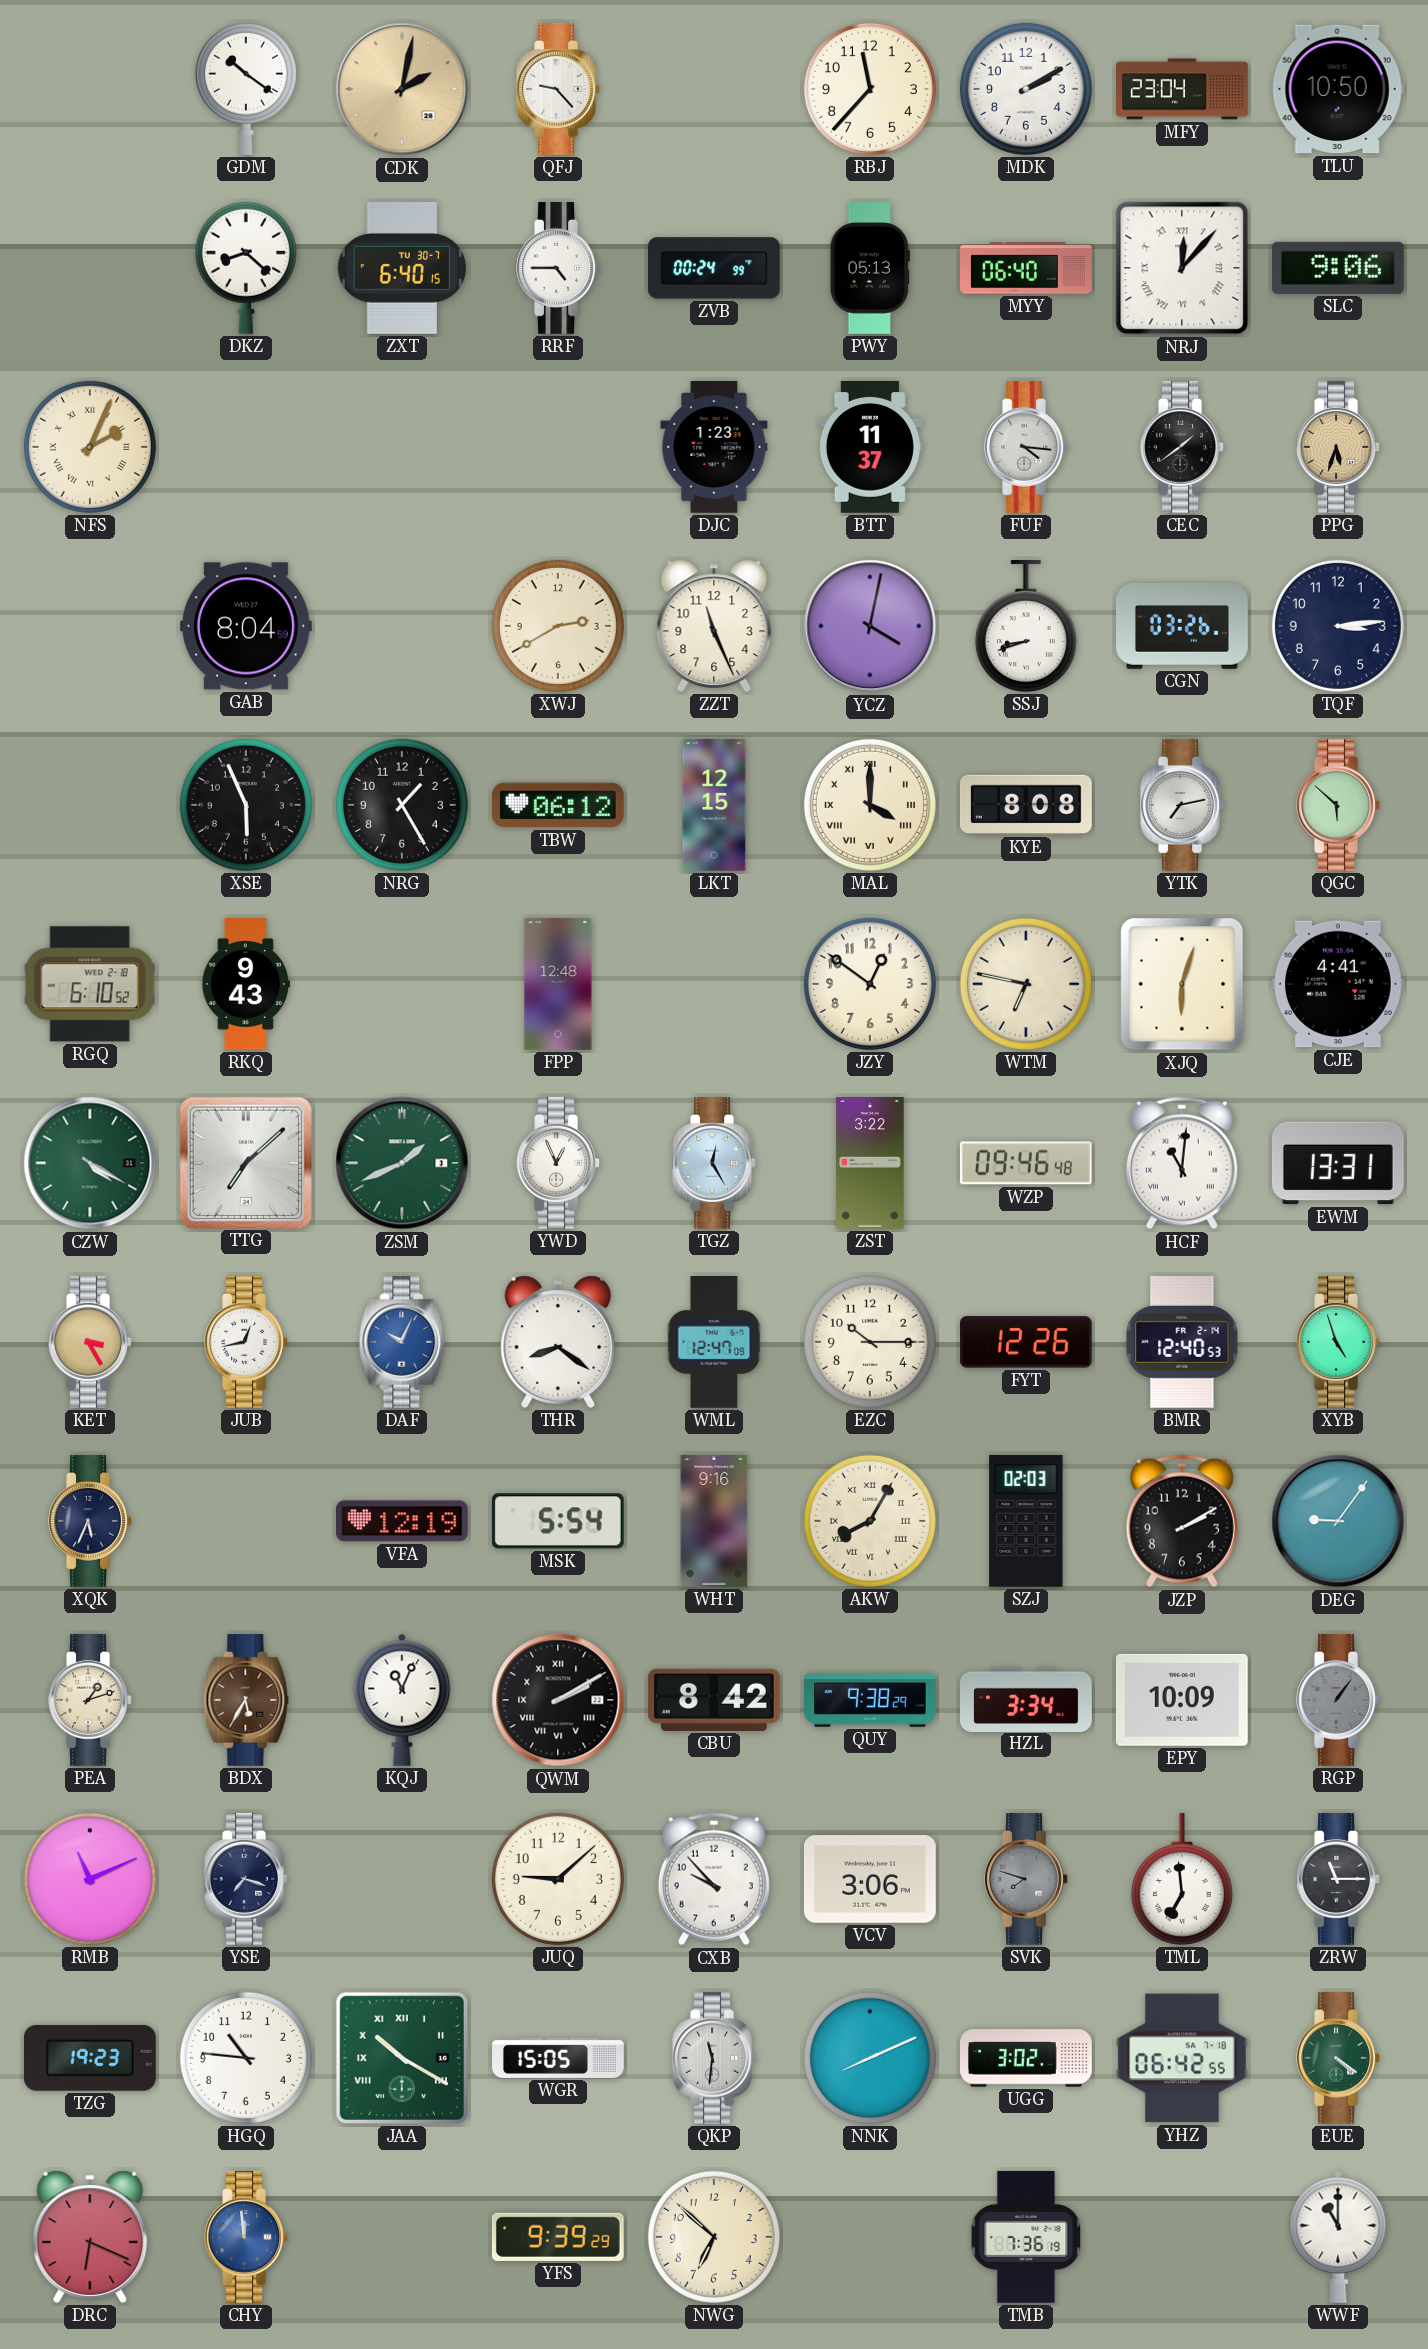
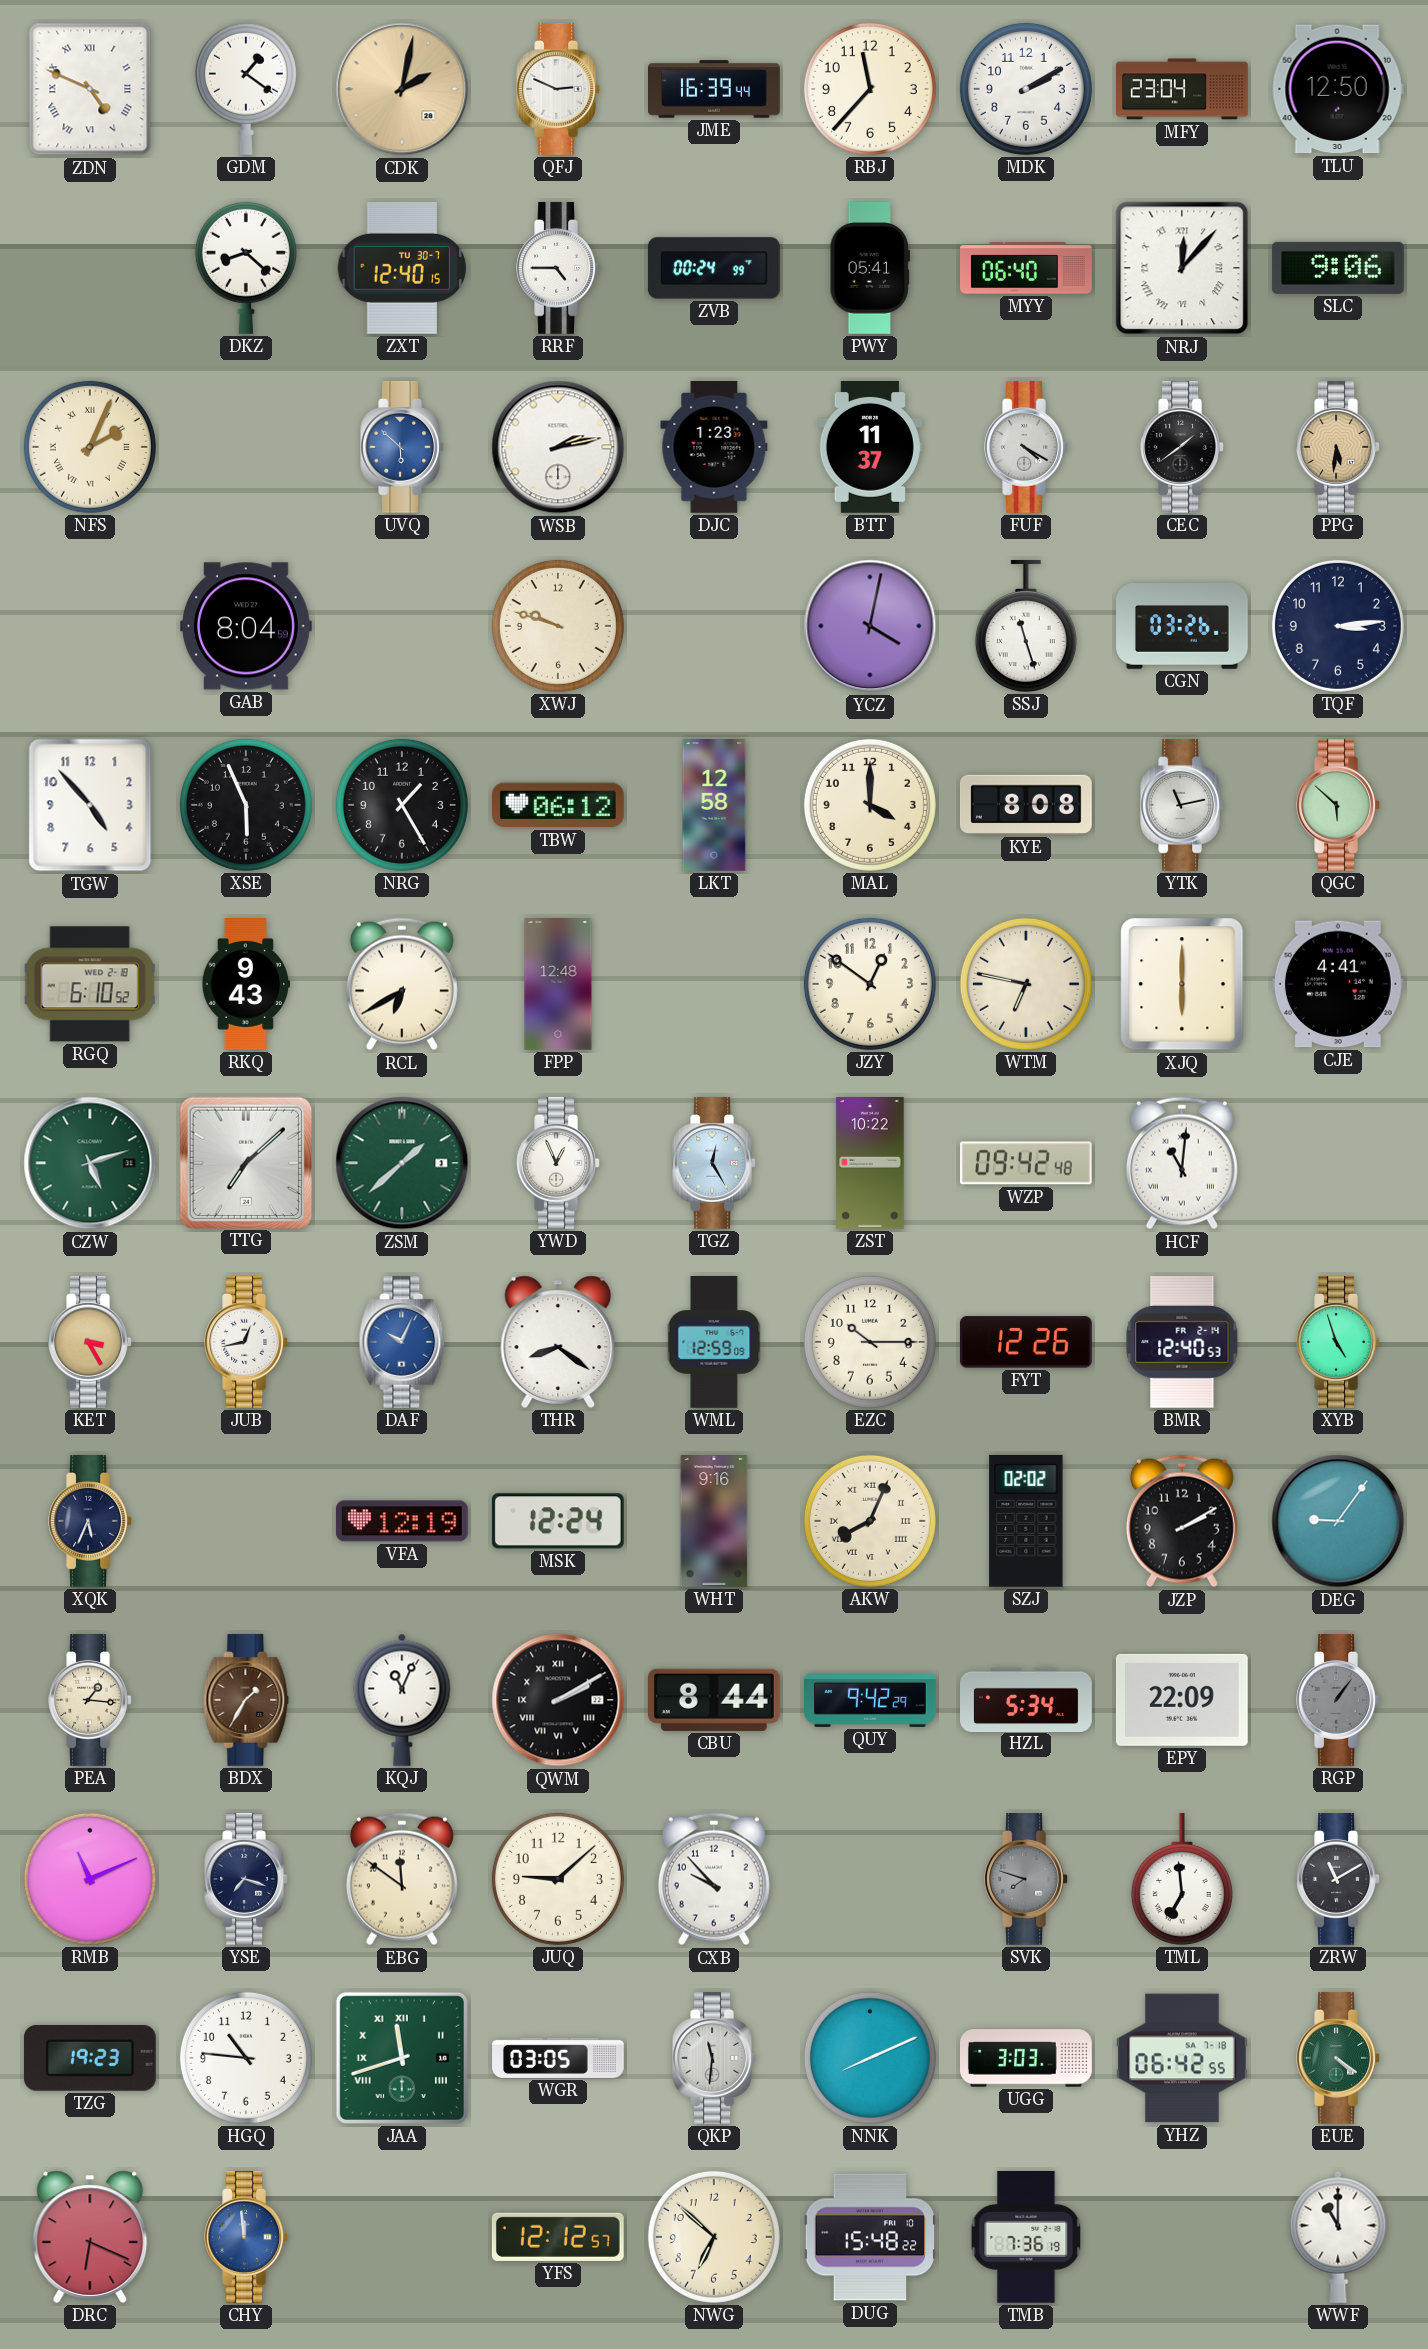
ZDN: none -> 4:49 (90, 89)
GDM: 10:21 -> 1:21 (246, 89)
QFJ: 9:23 -> 2:49 (558, 89)
JME: none -> 16:39 (715, 89)
TLU: 10:50 -> 12:50 (1338, 89)
ZXT: 6:40 -> 12:40 (402, 268)
PWY: 05:13 -> 05:41 (870, 269)
UVQ: none -> 5:52 (402, 447)
WSB: none -> 2:13 (558, 447)
FUF: 4:16 -> 4:20 (1026, 447)
PPG: 5:33 -> 5:31 (1338, 447)
XWJ: 2:40 -> 9:48 (558, 626)
ZZT: 11:26 -> none (714, 626)
SSJ: 8:42 -> 11:27 (1026, 626)
TGW: none -> 4:53 (90, 805)
LKT: 12:15 -> 12:58 (714, 806)
MAL numerals: Roman -> Arabic (870, 805)
YTK: 7:13 -> 11:13 (1182, 805)
RCL: none -> 6:40 (402, 984)
XJQ: 6:03 -> 6:00 (1182, 984)
CZW: 4:20 -> 5:12 (90, 1163)
ZSM: 1:41 -> 1:38 (402, 1163)
ZST: 3:22 -> 10:22 (870, 1164)
WZP: 09:46 -> 09:42 (1026, 1163)
EWM: 13:31 -> none (1338, 1163)
WML: 12:47 -> 12:59 (714, 1343)
MSK: 5:54 -> 12:24 (558, 1521)
AKW: 8:05 -> 8:04 (870, 1521)
SZJ: 02:03 -> 02:02 (1026, 1521)
PEA: 1:12 -> 1:16 (90, 1700)
BDX: 5:35 -> 1:35 (246, 1700)
CBU: 8:42 -> 8:44 (714, 1700)
QUY: 9:38 -> 9:42 (871, 1700)
HZL: 3:34 -> 5:34 (1027, 1699)
EPY: 10:09 -> 22:09 (1182, 1700)
EBG: none -> 11:51 (402, 1879)
VCV: 3:06 -> none (870, 1879)
ZRW: 11:15 -> 11:10 (1338, 1879)
JAA: 10:20 -> 11:42 (402, 2058)
WGR: 15:05 -> 03:05 (558, 2058)
UGG: 3:02 -> 3:03 (1027, 2058)
YFS: 9:39 -> 12:12 (558, 2237)
DUG: none -> 15:48 (870, 2237)
